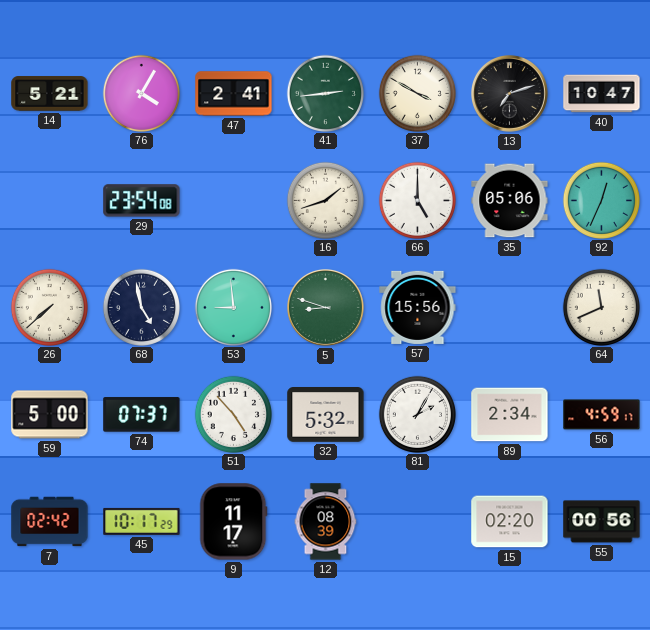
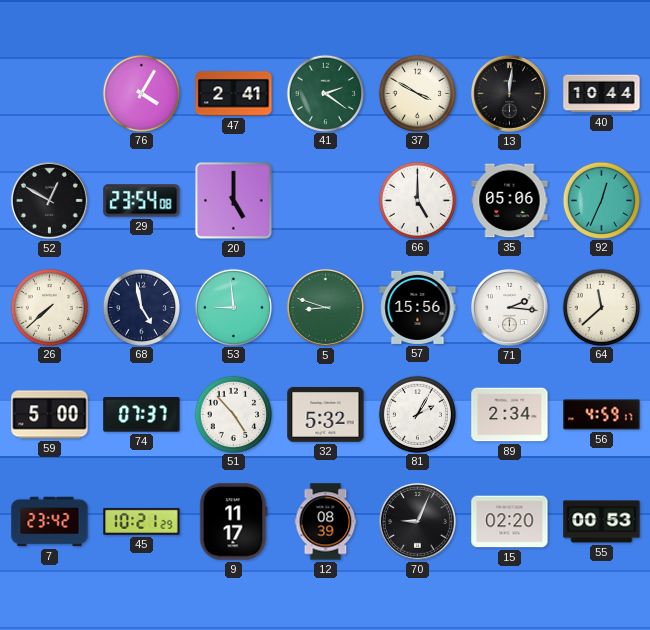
14: 5:21 -> none (50, 94)
41: 2:44 -> 2:21 (325, 93)
13: 7:12 -> 12:01 (510, 94)
40: 10:47 -> 10:44 (602, 94)
52: none -> 12:50 (50, 201)
20: none -> 5:00 (234, 201)
16: 1:42 -> none (325, 200)
71: none -> 2:16 (510, 308)
64: 11:41 -> 11:38 (601, 307)
7: 02:42 -> 23:42 (50, 522)
45: 10:17 -> 10:21 (142, 521)
70: none -> 9:04 (418, 522)
55: 00:56 -> 00:53 (602, 522)
